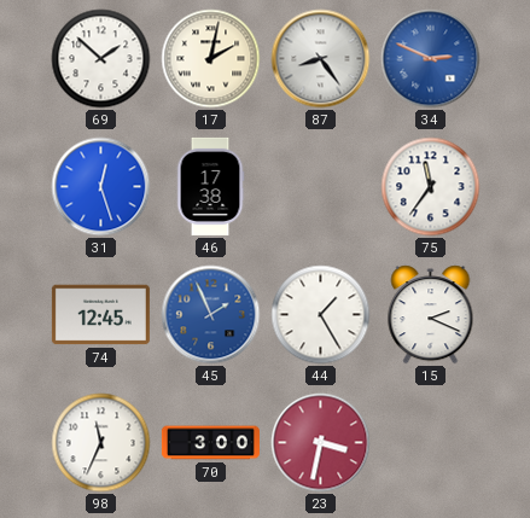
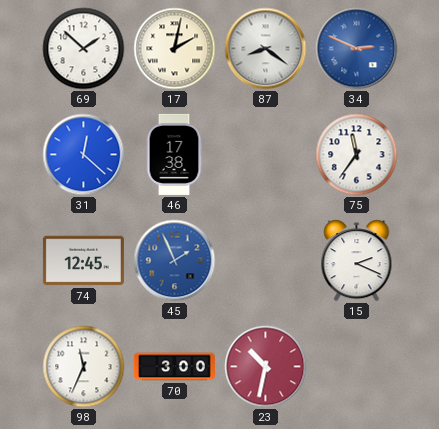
87: 8:24 -> 8:21 (266, 49)
31: 12:27 -> 12:22 (84, 155)
44: 1:25 -> none (321, 315)
23: 3:32 -> 10:32 (266, 367)
